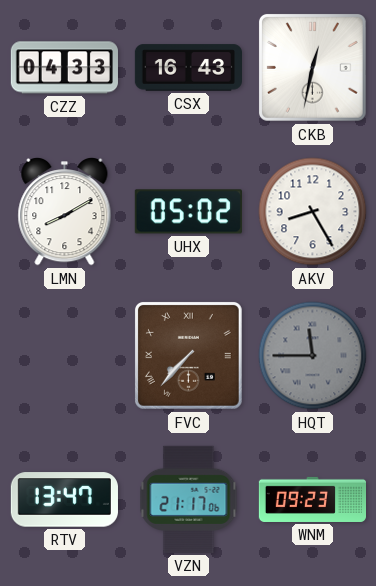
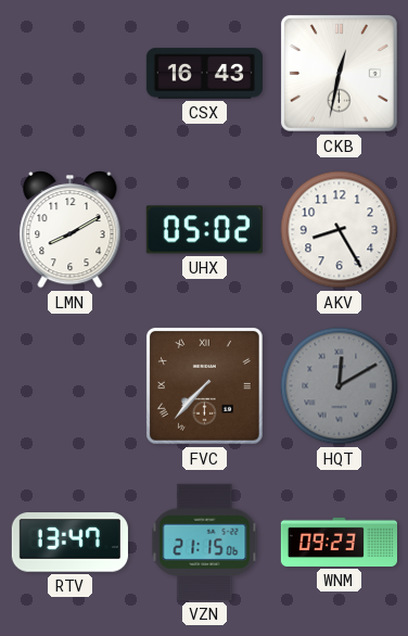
CZZ: 04:33 -> none (64, 68)
HQT: 11:45 -> 12:10 (340, 386)
VZN: 21:17 -> 21:15 (205, 542)
